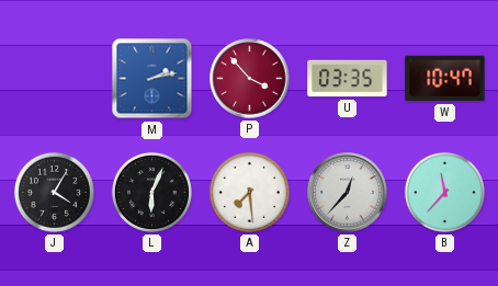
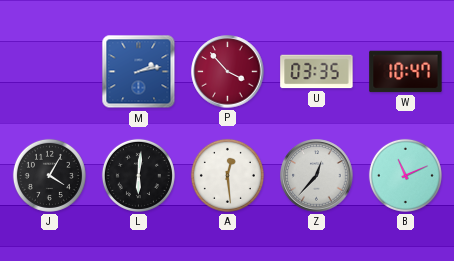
L: 6:04 -> 6:01 (138, 175)
A: 7:29 -> 12:29 (227, 175)
B: 11:37 -> 11:11 (405, 175)
